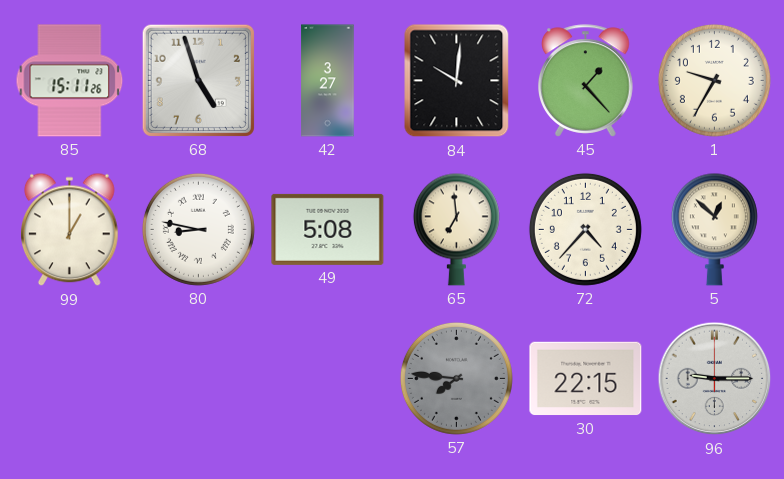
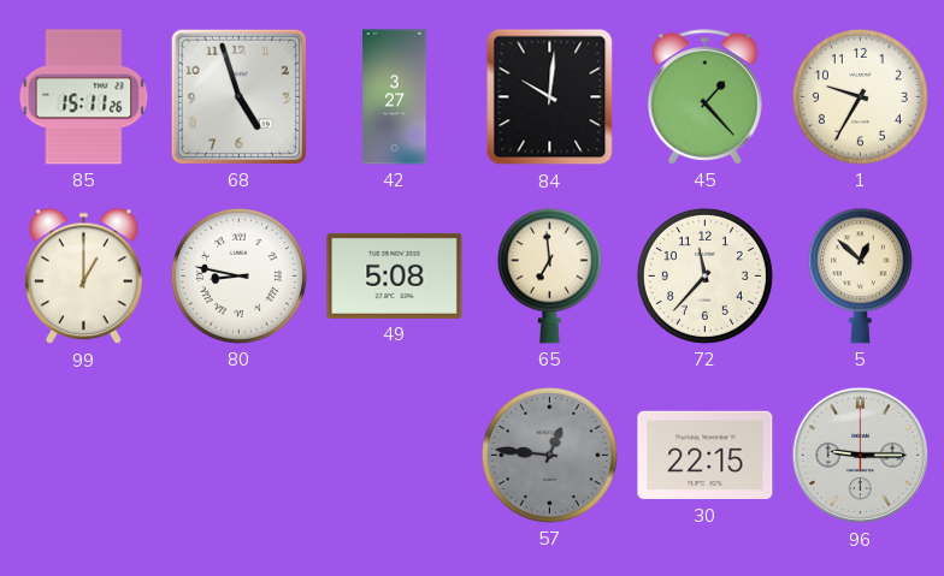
72: 4:37 -> 11:37 (704, 275)
57: 7:46 -> 12:46 (549, 455)
